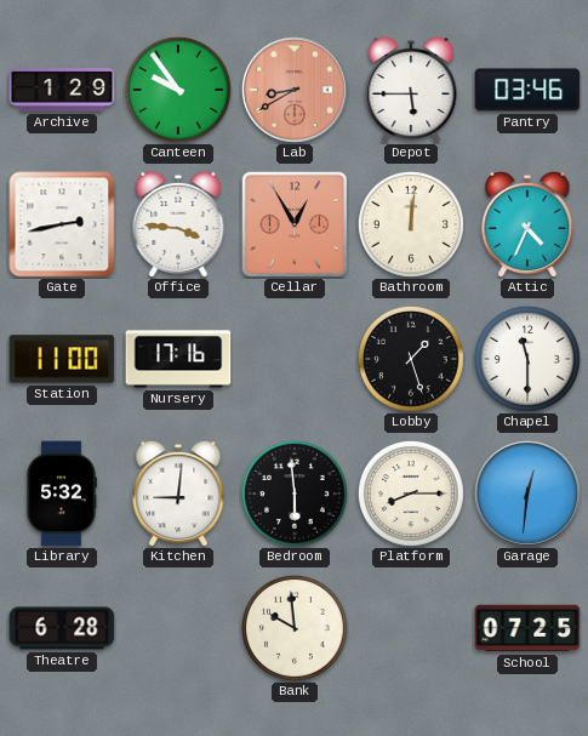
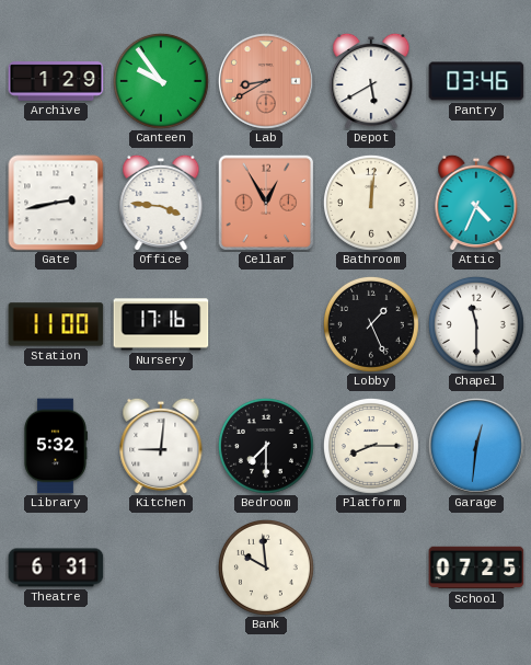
Depot: 5:45 -> 5:40 (371, 81)
Lobby: 1:27 -> 1:26 (371, 324)
Bedroom: 5:59 -> 7:30 (266, 446)
Theatre: 6:28 -> 6:31 (56, 567)
